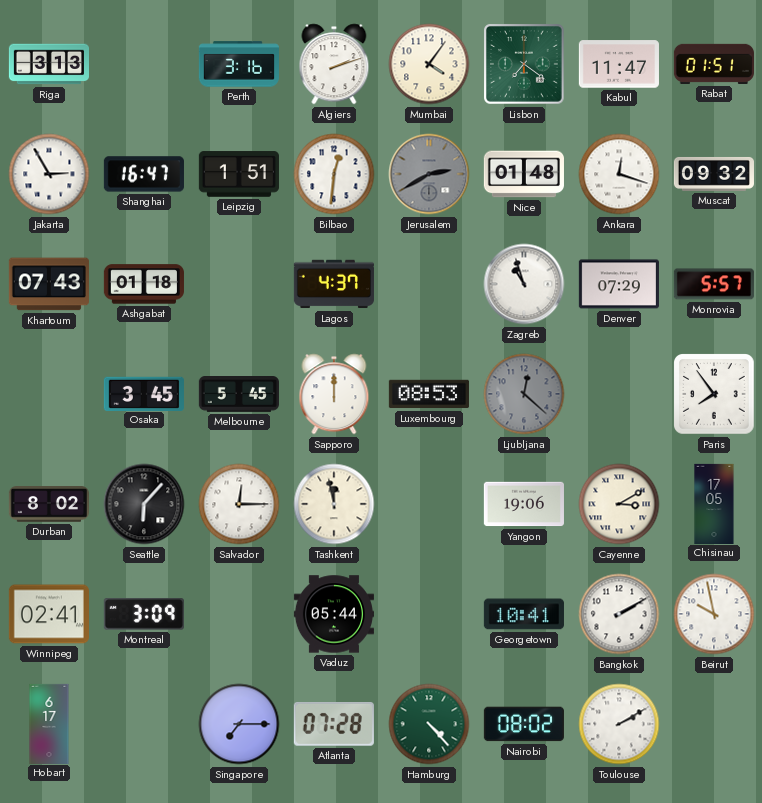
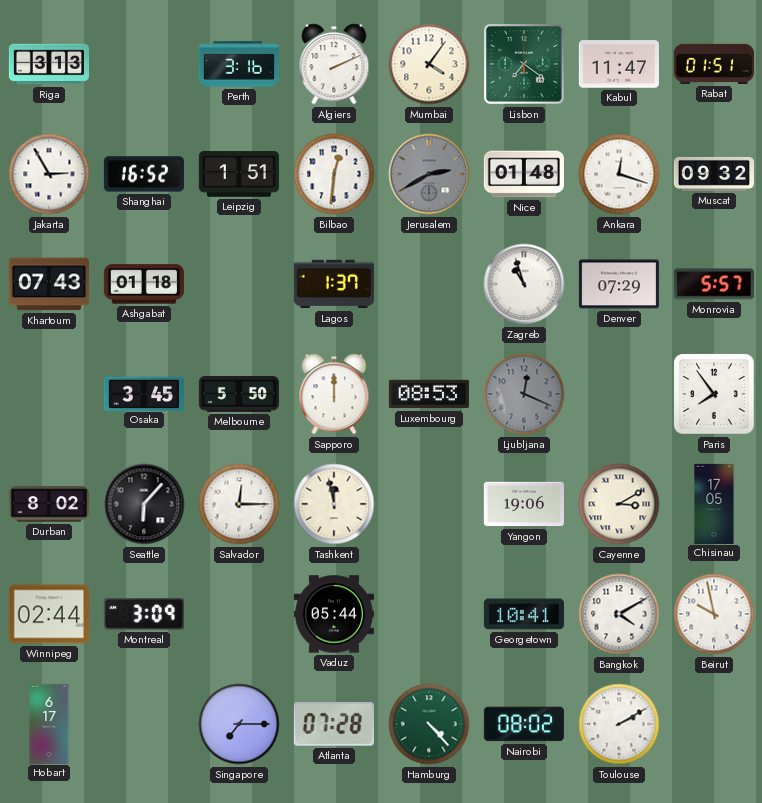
Algiers: 2:12 -> 2:11 (334, 64)
Shanghai: 16:47 -> 16:52 (144, 174)
Lagos: 4:37 -> 1:37 (334, 284)
Melbourne: 5:45 -> 5:50 (239, 395)
Ljubljana: 12:22 -> 12:19 (524, 394)
Winnipeg: 02:41 -> 02:44 (49, 614)
Bangkok: 2:10 -> 4:10 (619, 614)
